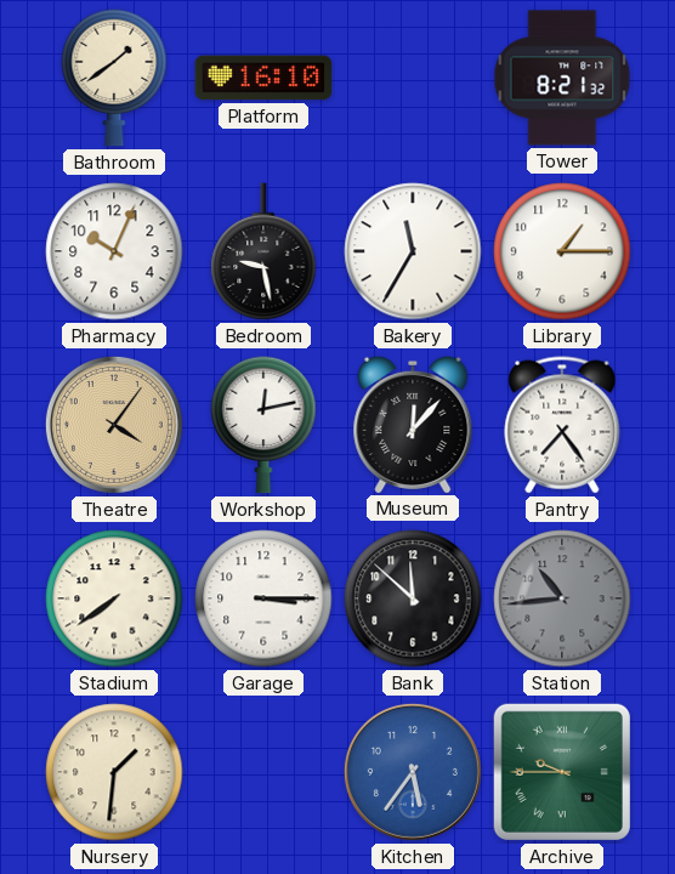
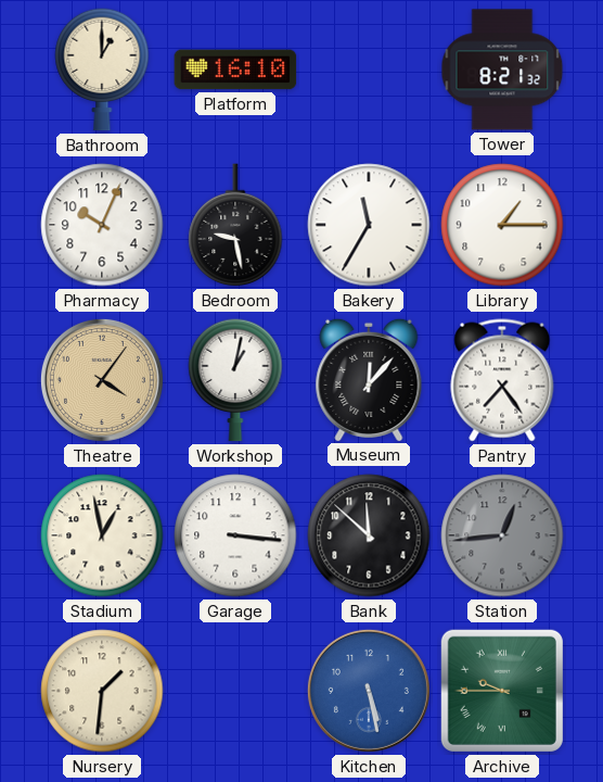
Bathroom: 1:39 -> 1:00 (102, 70)
Workshop: 12:13 -> 1:02 (235, 380)
Stadium: 7:39 -> 12:58 (102, 535)
Garage: 3:15 -> 3:16 (235, 535)
Station: 10:44 -> 12:44 (502, 535)
Kitchen: 5:36 -> 5:28 (369, 691)
